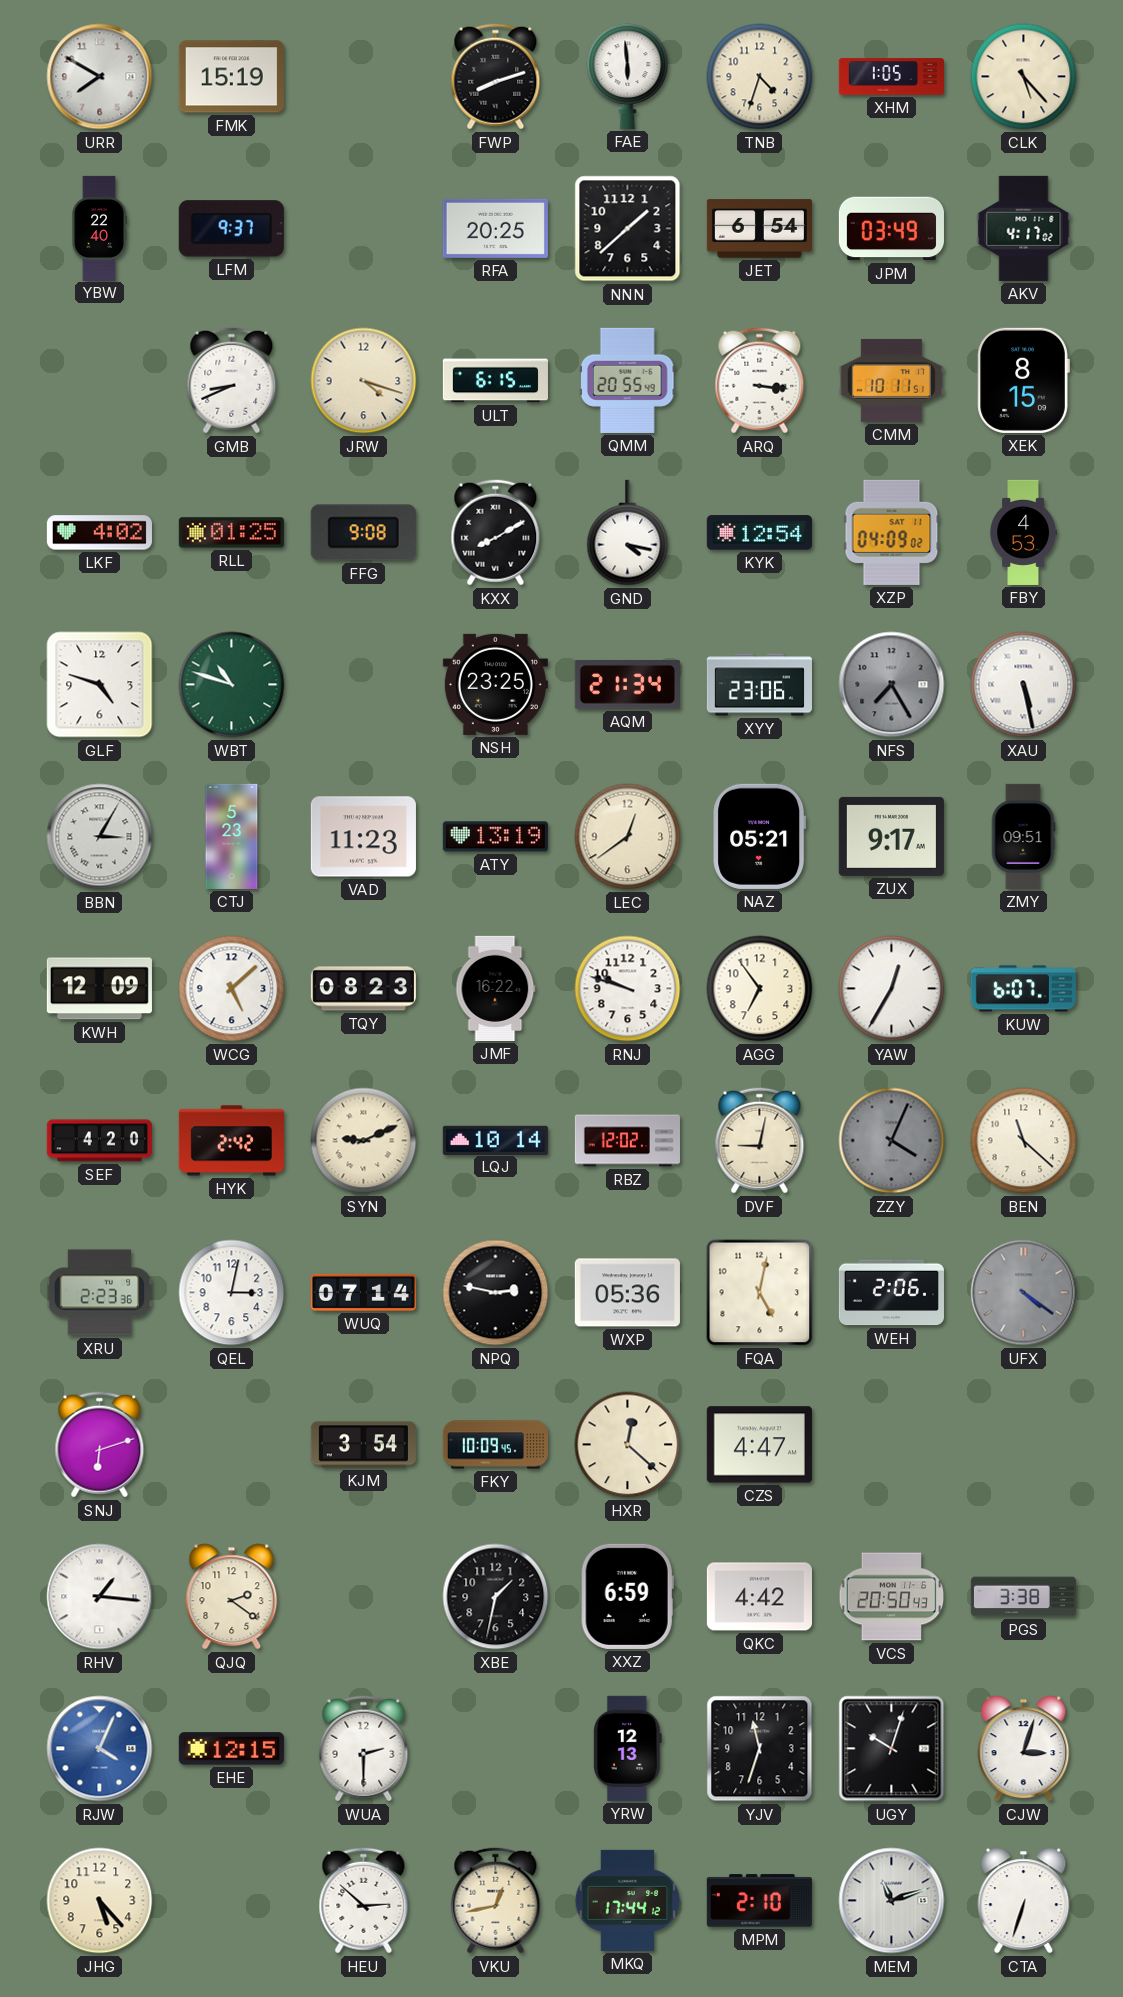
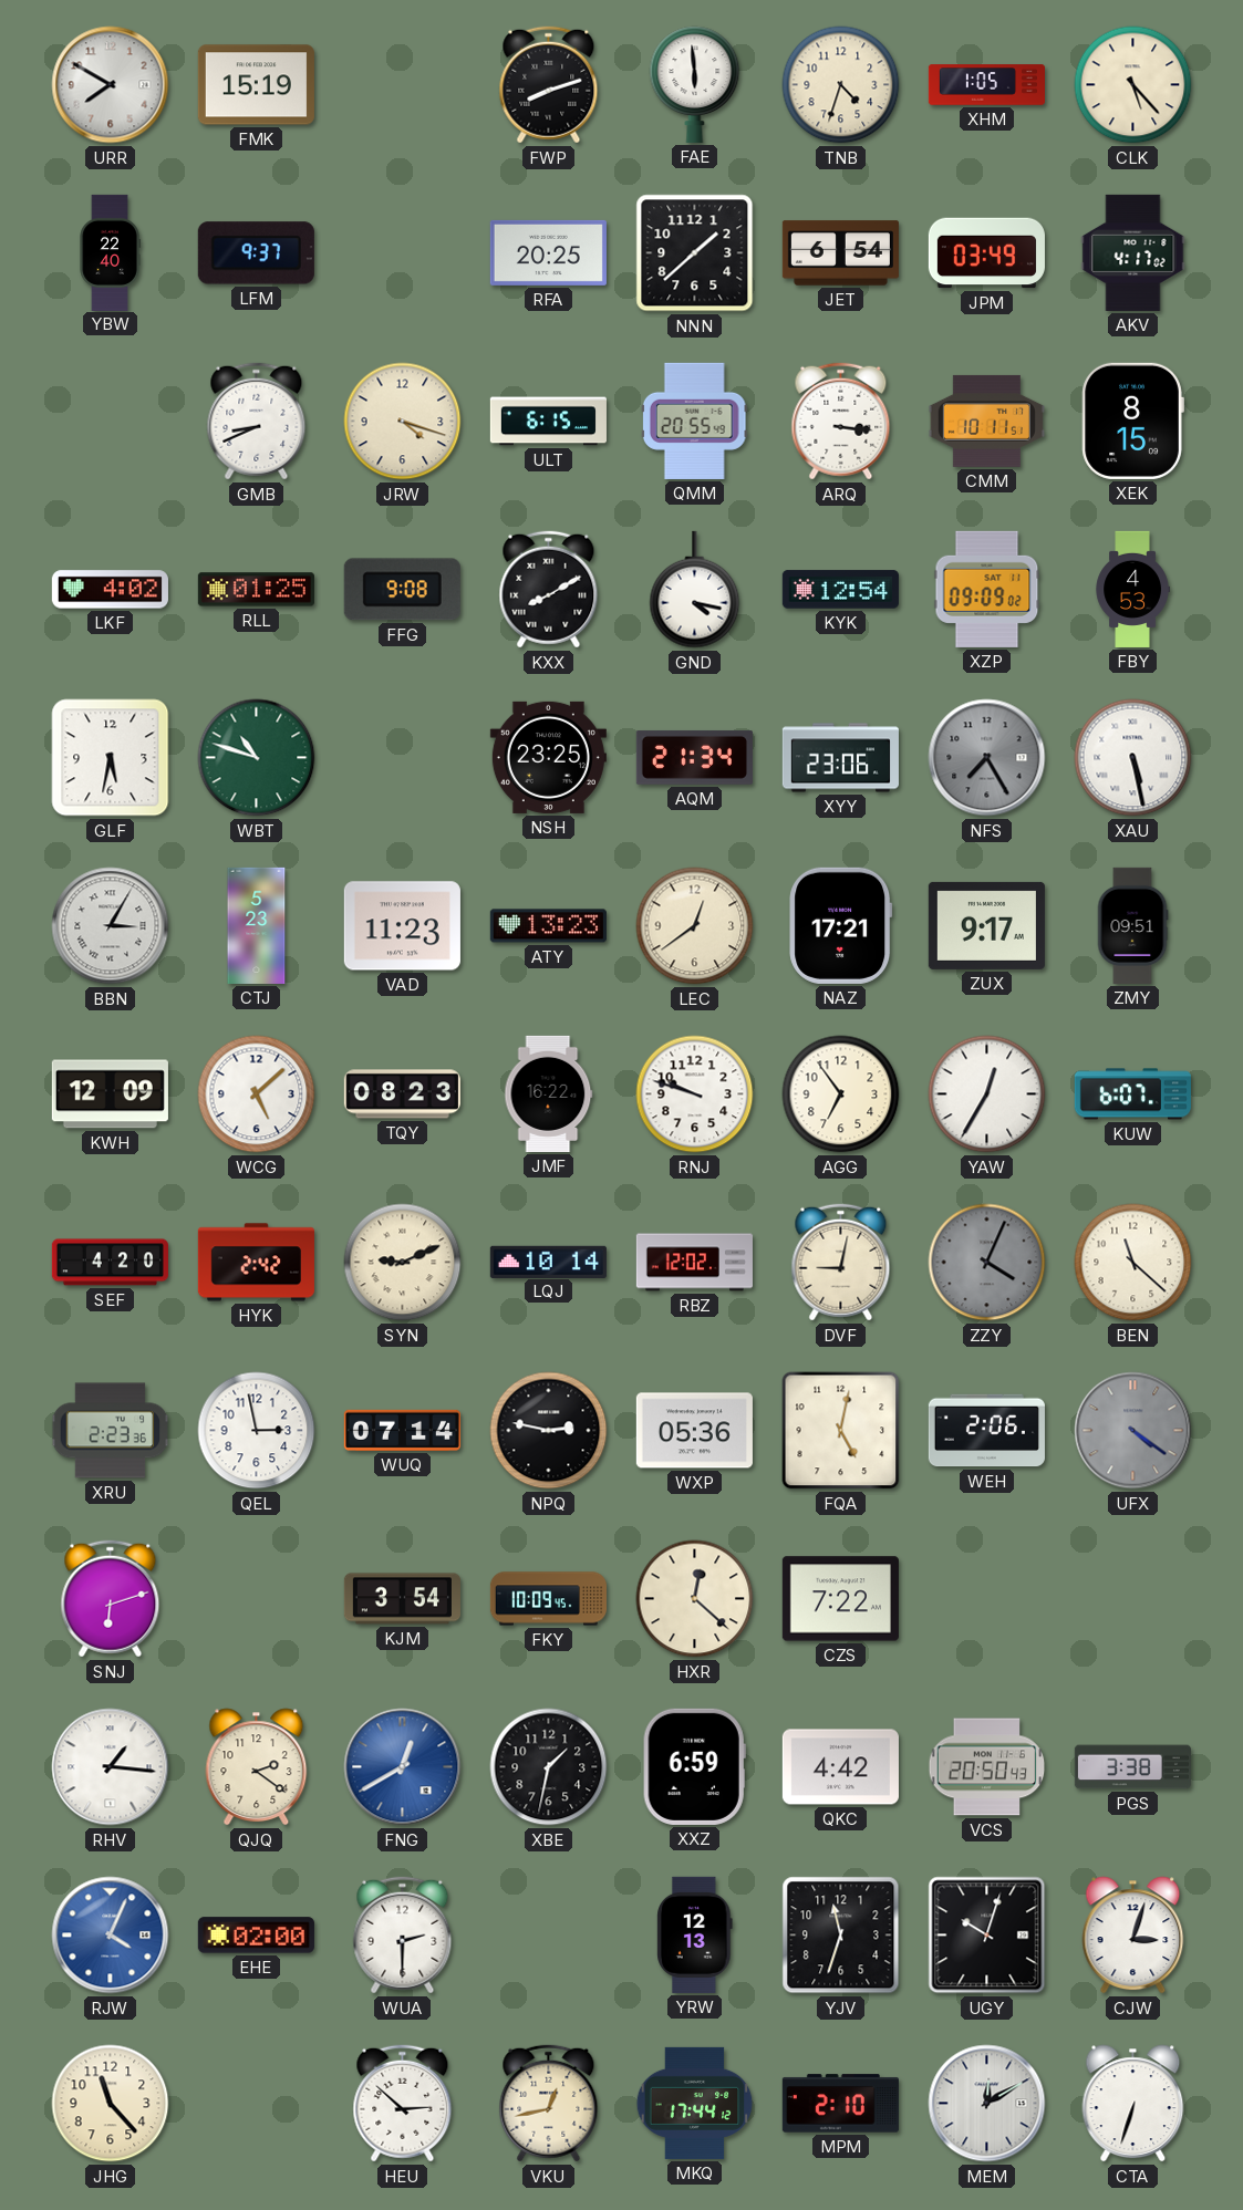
XZP: 04:09 -> 09:09 (987, 589)
GLF: 4:48 -> 5:32 (111, 758)
ATY: 13:19 -> 13:23 (548, 926)
NAZ: 05:21 -> 17:21 (841, 925)
QEL: 3:02 -> 2:58 (257, 1431)
CZS: 4:47 -> 7:22 (840, 1599)
FNG: none -> 12:40 (403, 1767)
EHE: 12:15 -> 02:00 (256, 1936)
JHG: 5:23 -> 11:23 (111, 2104)
MEM: 11:12 -> 12:10 (987, 2104)
